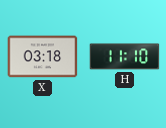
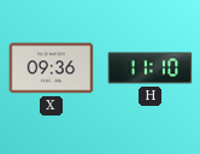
X: 03:18 -> 09:36 (52, 69)
